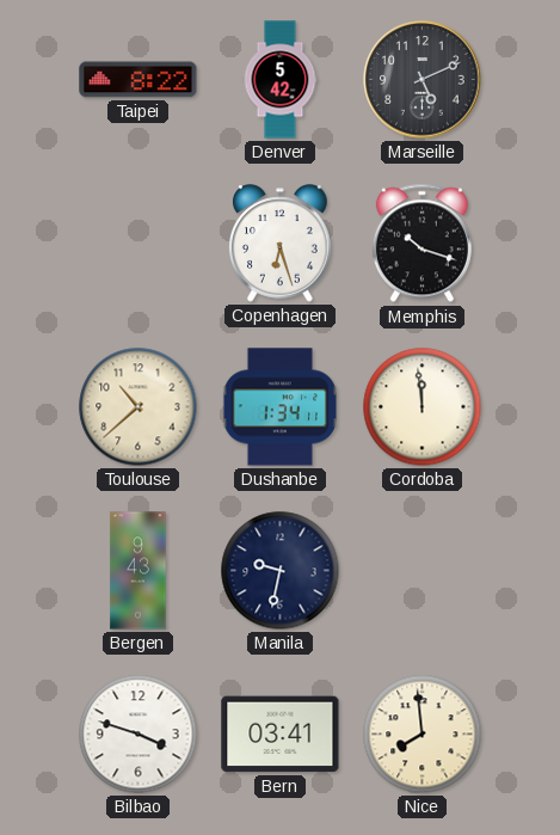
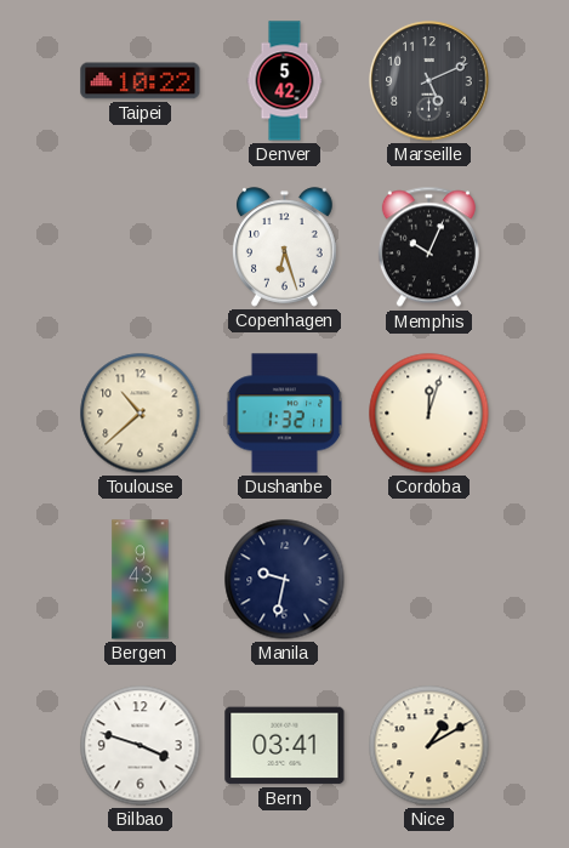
Taipei: 8:22 -> 10:22 (141, 81)
Memphis: 10:18 -> 10:04 (428, 247)
Dushanbe: 1:34 -> 1:32 (284, 414)
Cordoba: 11:59 -> 12:03 (429, 414)
Nice: 7:59 -> 1:10 (429, 746)
